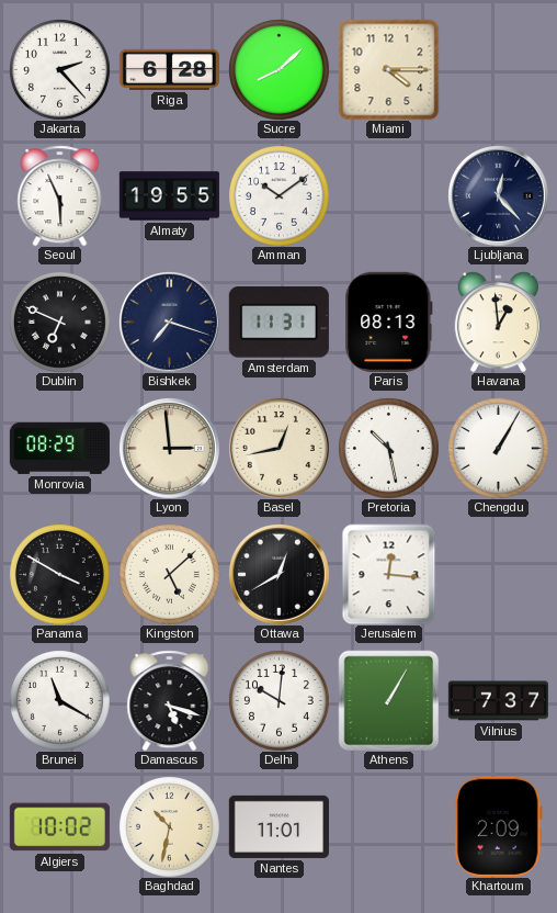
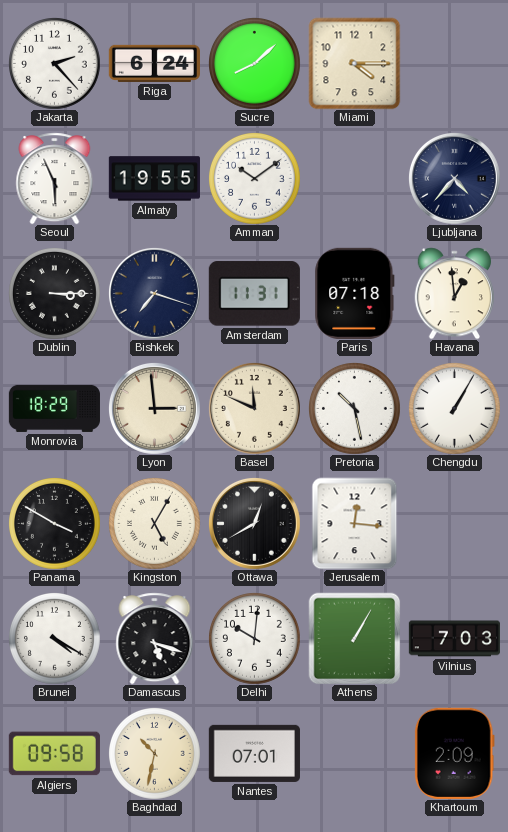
Riga: 6:28 -> 6:24 (154, 63)
Ljubljana: 12:23 -> 4:37 (454, 178)
Dublin: 6:49 -> 3:15 (55, 294)
Paris: 08:13 -> 07:18 (355, 293)
Monrovia: 08:29 -> 18:29 (54, 408)
Basel: 12:43 -> 11:49 (254, 408)
Kingston: 5:08 -> 5:05 (155, 524)
Brunei: 11:20 -> 4:20 (55, 639)
Vilnius: 7:37 -> 7:03 (454, 639)
Algiers: 10:02 -> 09:58 (54, 754)
Nantes: 11:01 -> 07:01 (254, 753)
